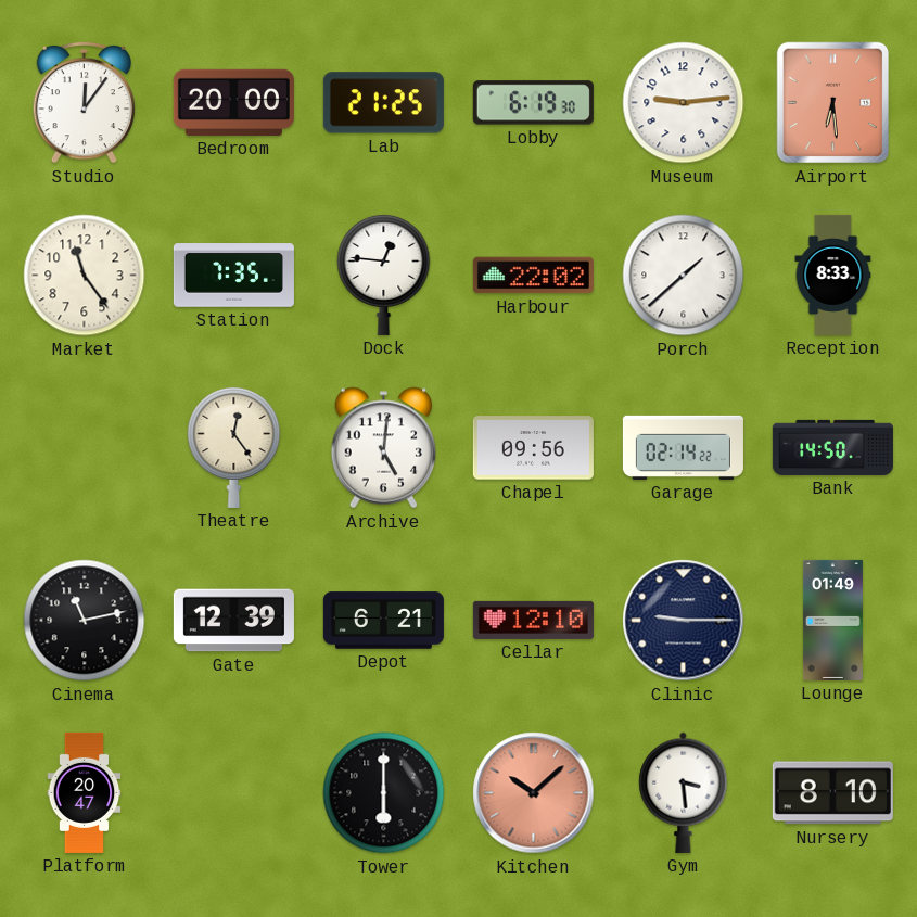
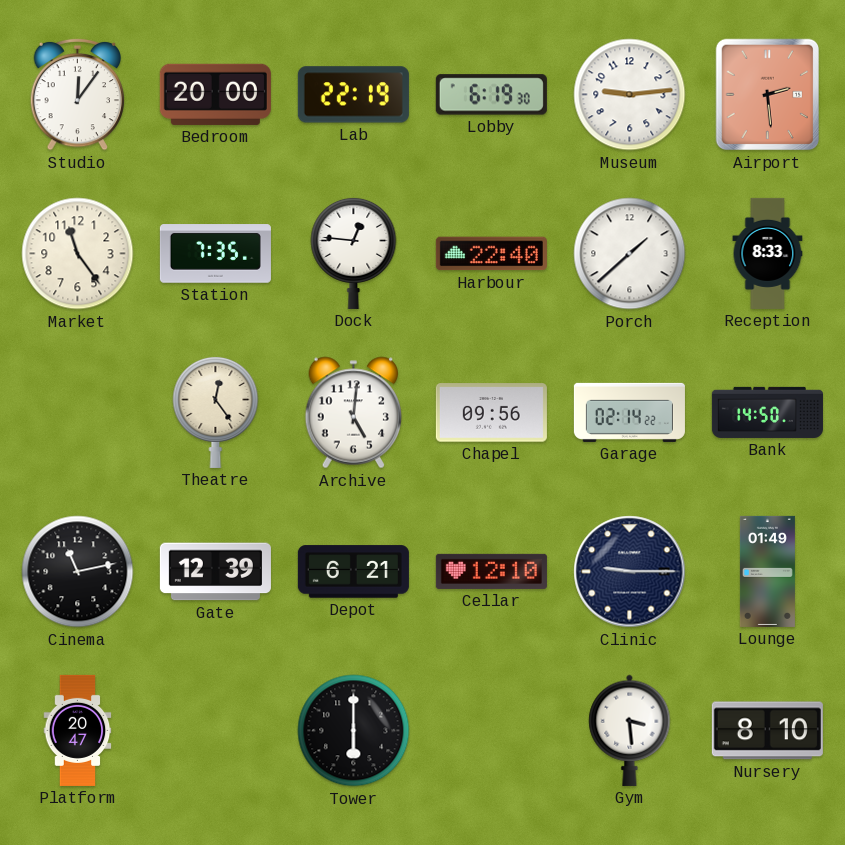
Lab: 21:25 -> 22:19 (353, 95)
Airport: 6:29 -> 2:29 (767, 95)
Harbour: 22:02 -> 22:40 (491, 254)
Kitchen: 10:08 -> none (534, 793)
